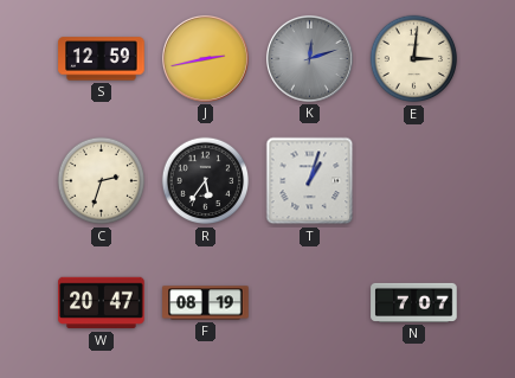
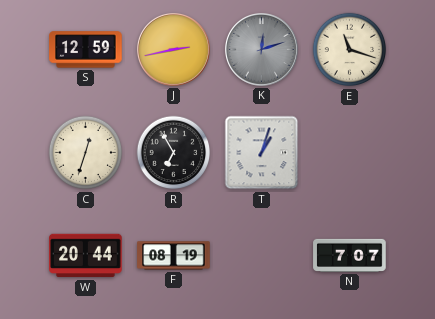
E: 3:01 -> 11:18 (350, 50)
C: 2:33 -> 12:33 (86, 153)
R: 5:36 -> 6:55 (174, 153)
W: 20:47 -> 20:44 (86, 256)
